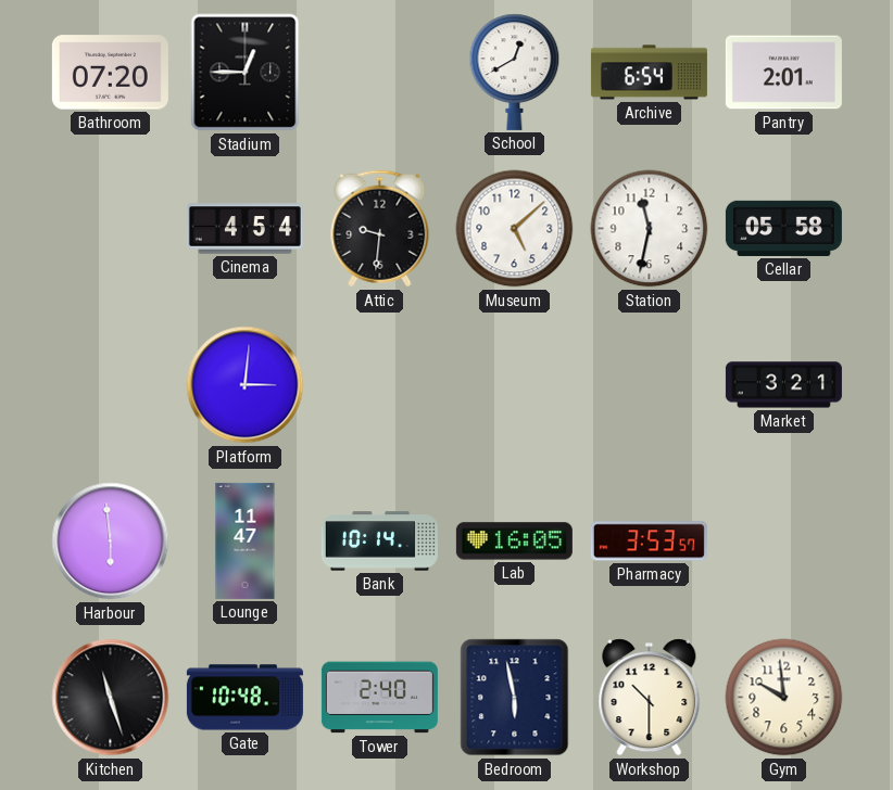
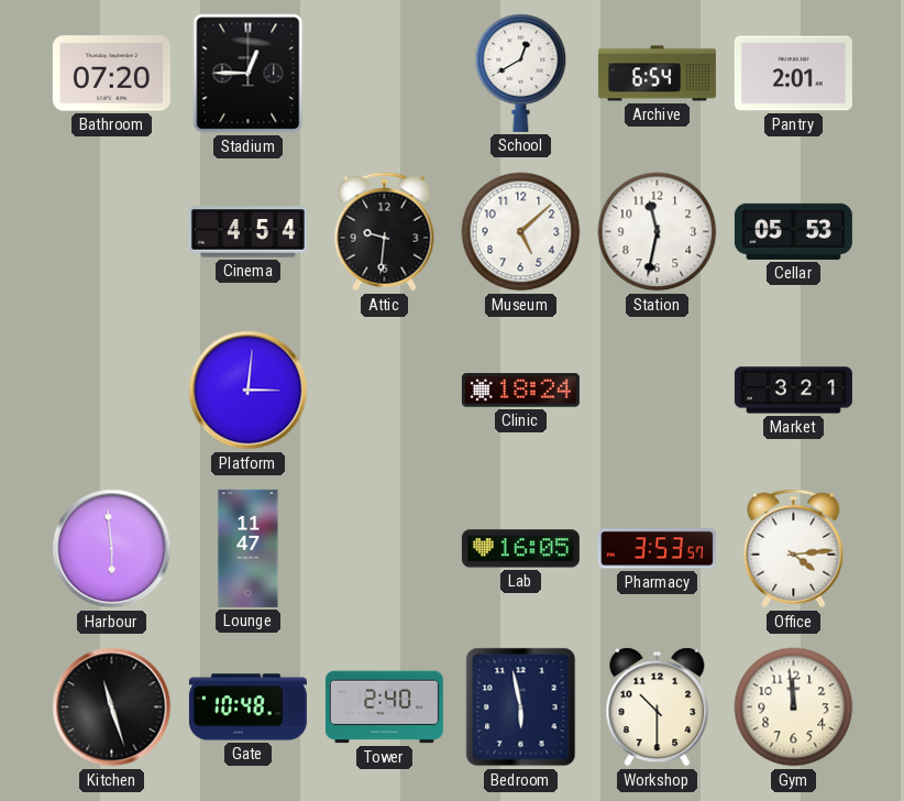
Cellar: 05:58 -> 05:53 (793, 231)
Clinic: none -> 18:24 (520, 391)
Bank: 10:14 -> none (379, 541)
Office: none -> 4:14 (794, 549)
Gym: 9:59 -> 11:59 (794, 707)
